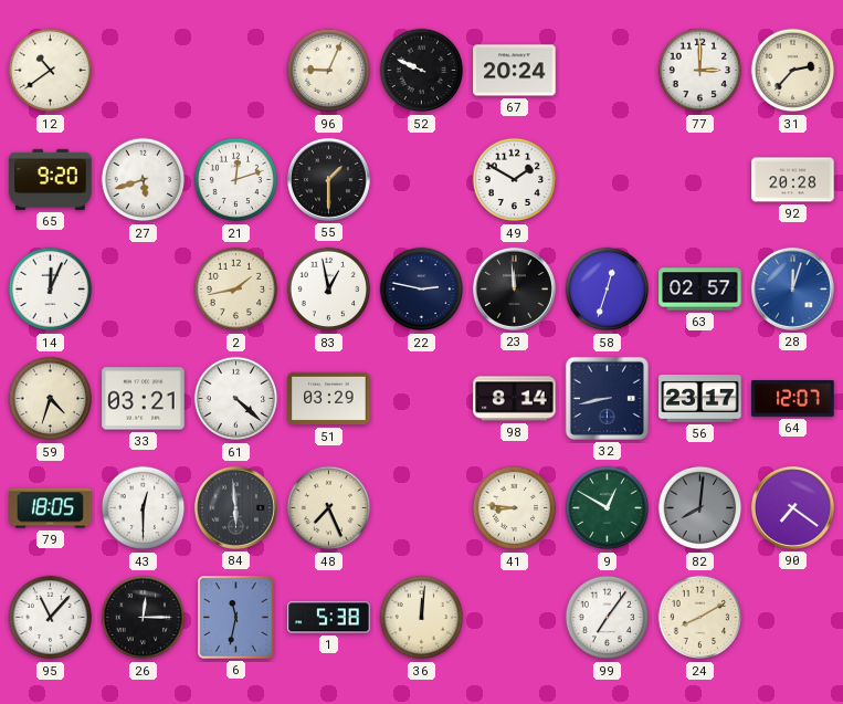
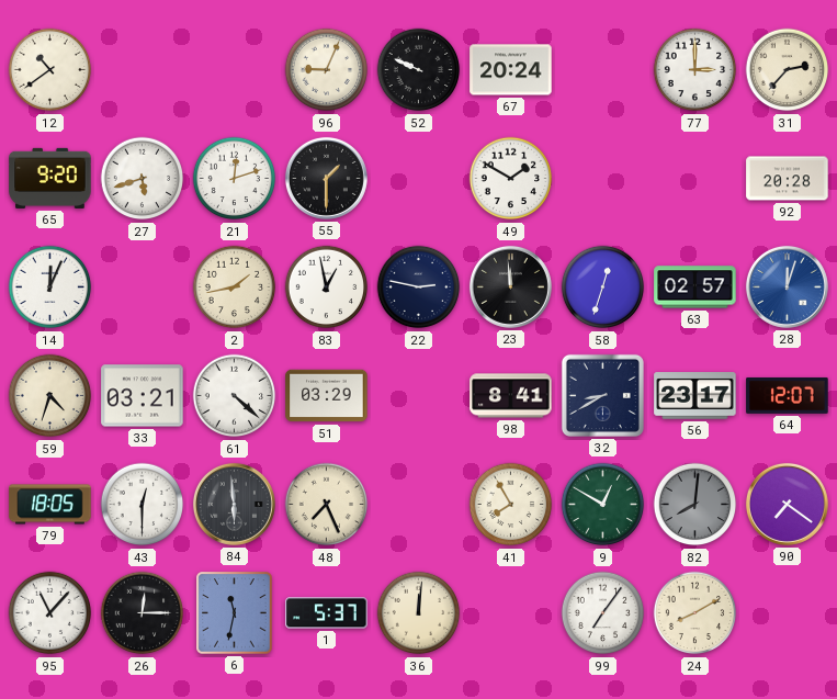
98: 8:14 -> 8:41 (511, 396)
32: 8:43 -> 8:40 (602, 395)
41: 8:46 -> 7:55 (511, 505)
1: 5:38 -> 5:37 (327, 613)
